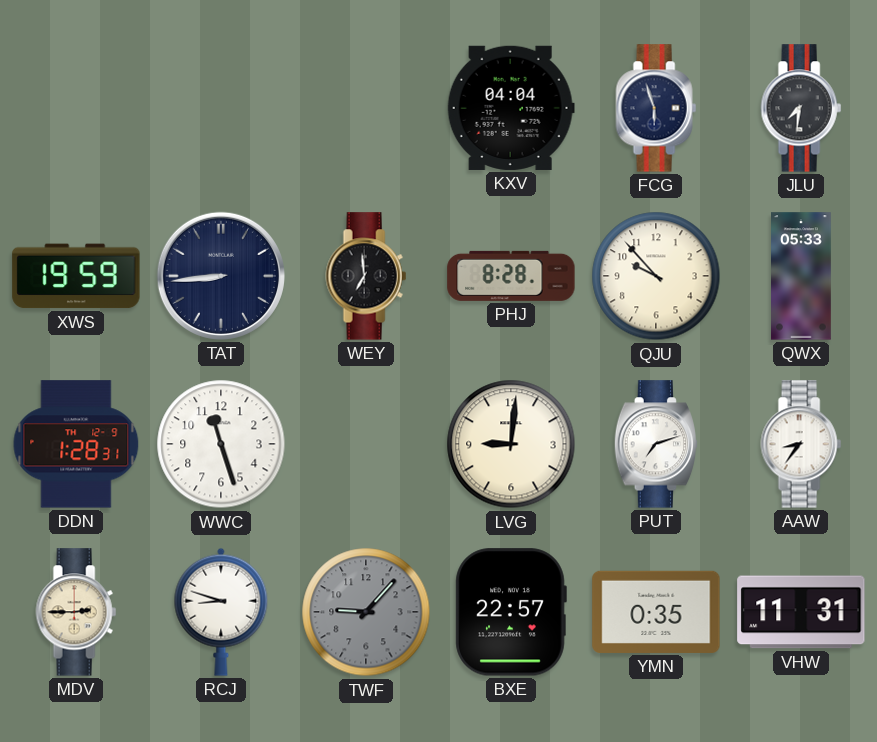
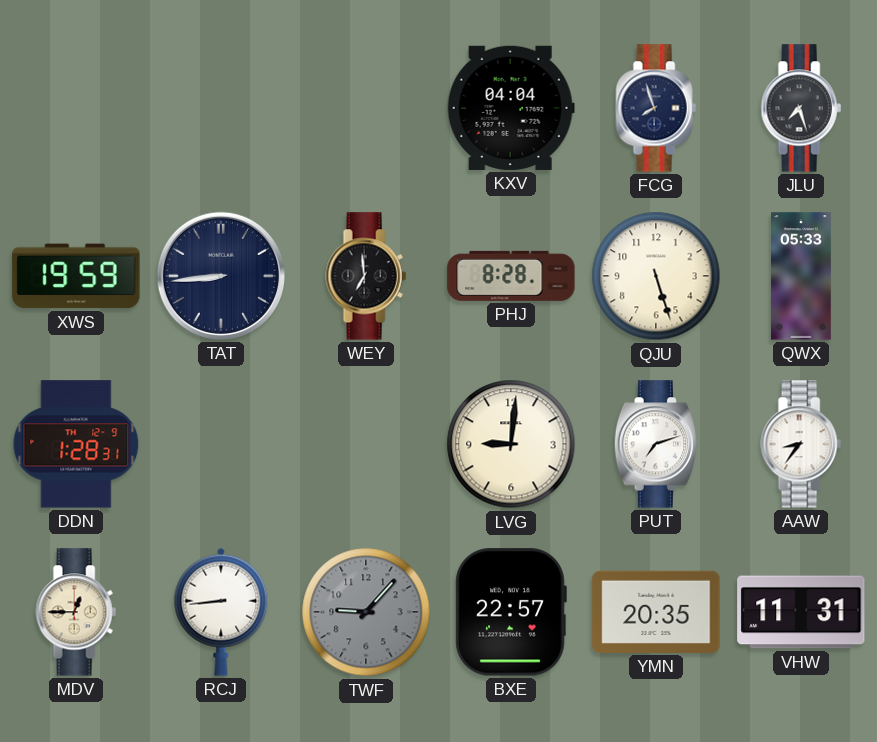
FCG: 5:57 -> 7:57 (656, 108)
JLU: 7:31 -> 7:27 (801, 108)
QJU: 9:53 -> 5:27 (656, 276)
WWC: 11:27 -> none (221, 444)
MDV: 2:45 -> 12:45 (76, 612)
RCJ: 8:48 -> 8:44 (221, 612)
YMN: 0:35 -> 20:35 (656, 612)
